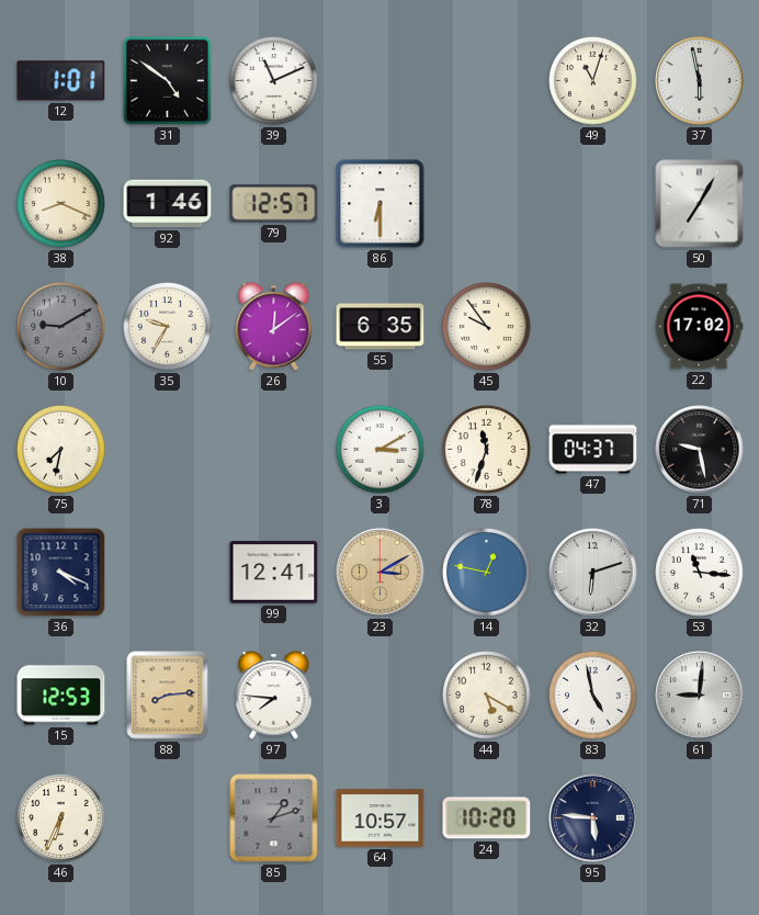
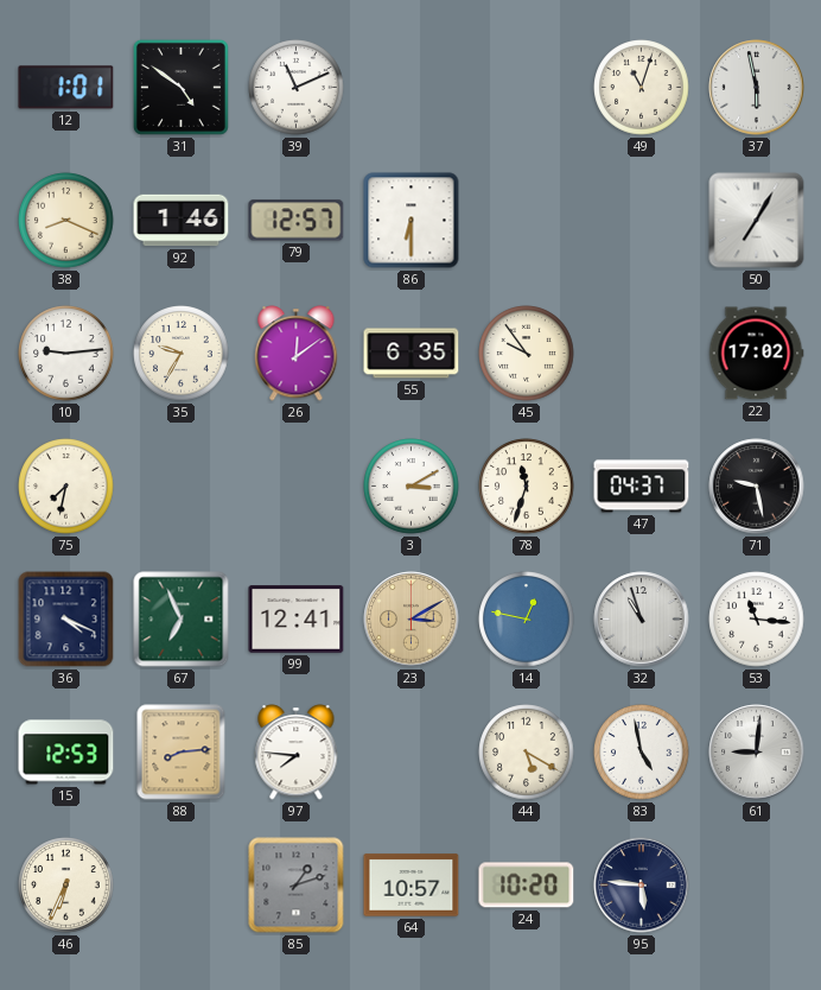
10: 9:10 -> 9:14 (66, 354)
10 dial: grey -> white (66, 354)
67: none -> 6:56 (182, 620)
32: 6:12 -> 10:57 (642, 620)
